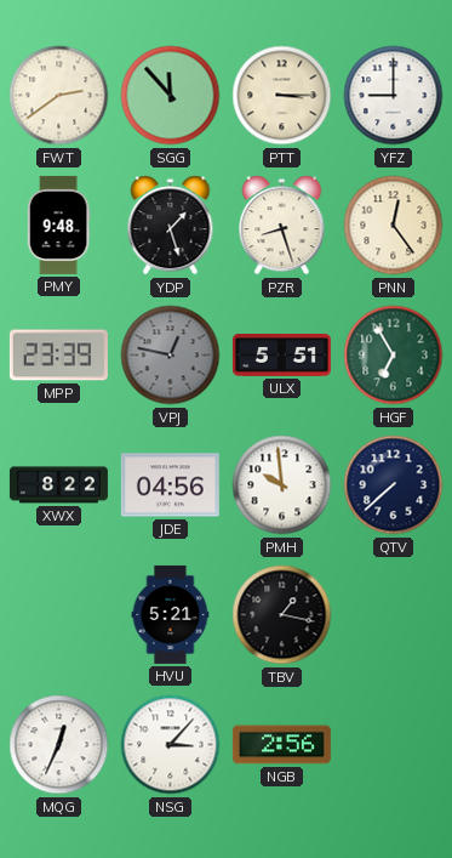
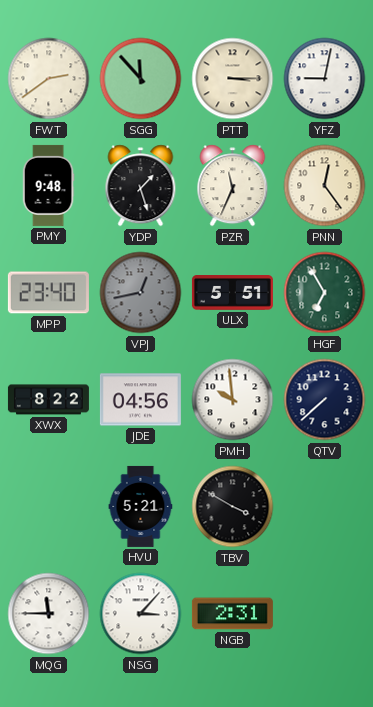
YFZ: 9:00 -> 9:02 (325, 79)
PZR: 8:27 -> 11:34 (233, 186)
MPP: 23:39 -> 23:40 (48, 293)
VPJ: 12:47 -> 12:43 (141, 293)
TBV: 1:17 -> 3:50 (233, 507)
MQG: 12:34 -> 11:45 (49, 614)
NGB: 2:56 -> 2:31 (232, 614)
